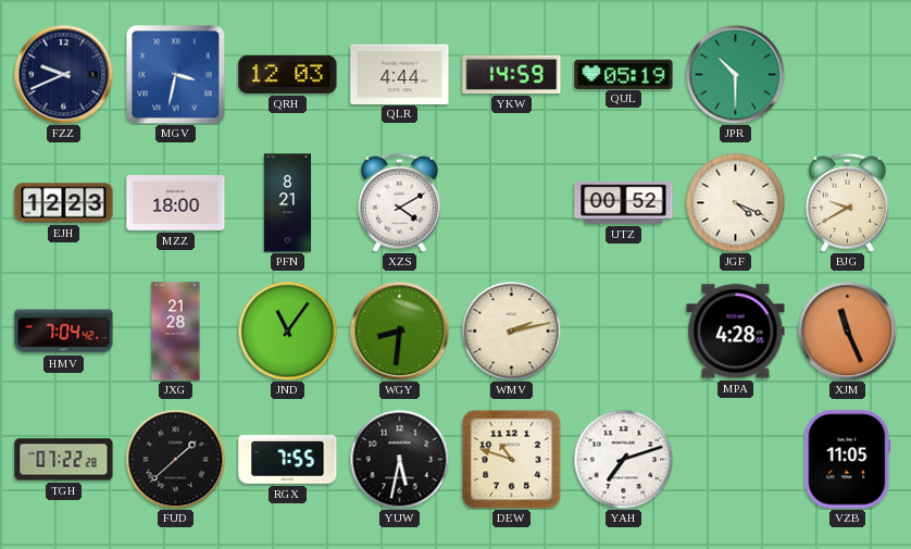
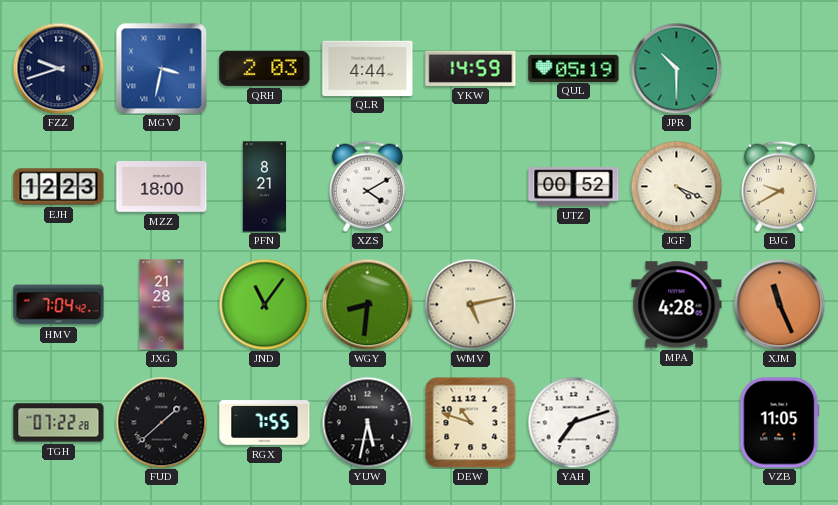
FZZ: 9:41 -> 9:42 (58, 68)
QRH: 12:03 -> 2:03 (265, 68)
WMV: 2:13 -> 5:13 (470, 304)
